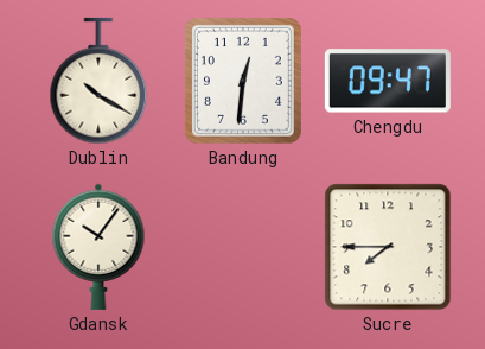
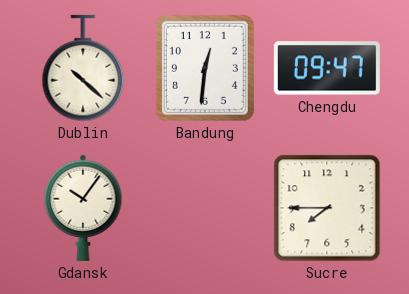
Dublin: 10:20 -> 10:22 (83, 68)
